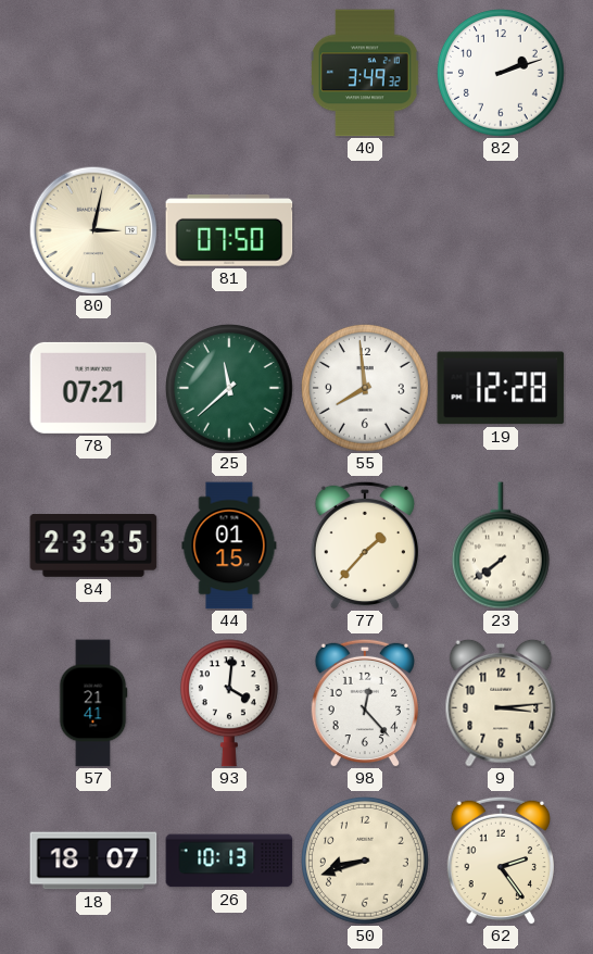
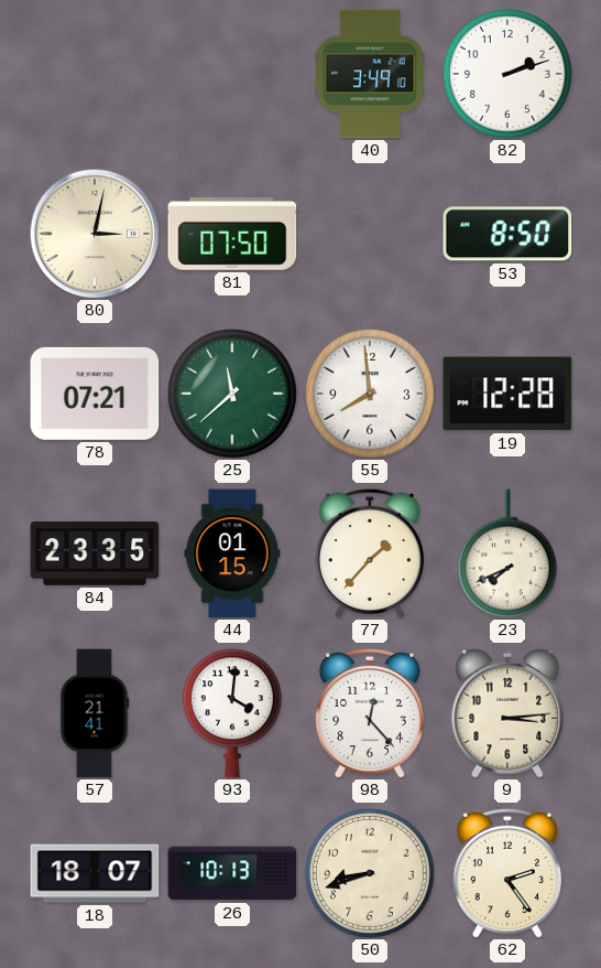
40: 3:49:32 -> 3:49:10 (370, 74)
53: none -> 8:50 (507, 234)
23: 7:39 -> 7:41 (507, 553)
